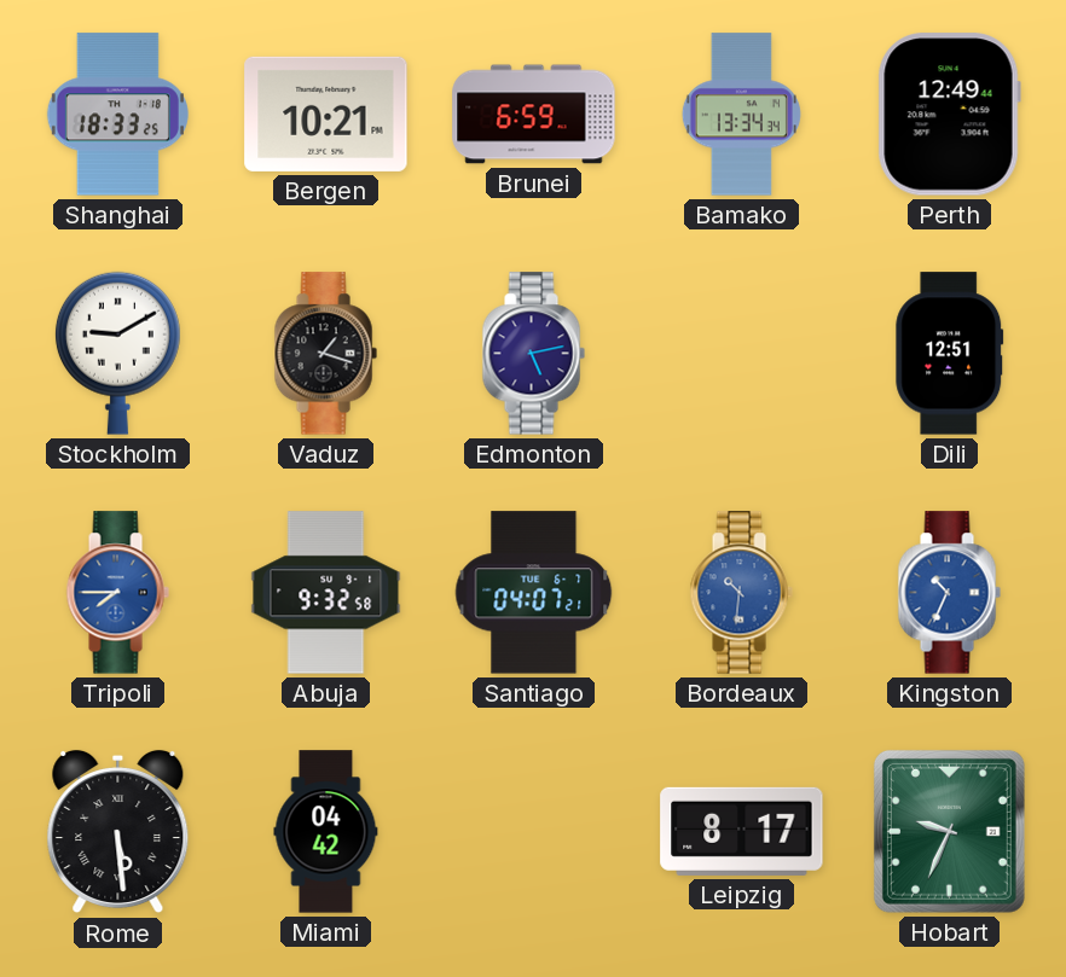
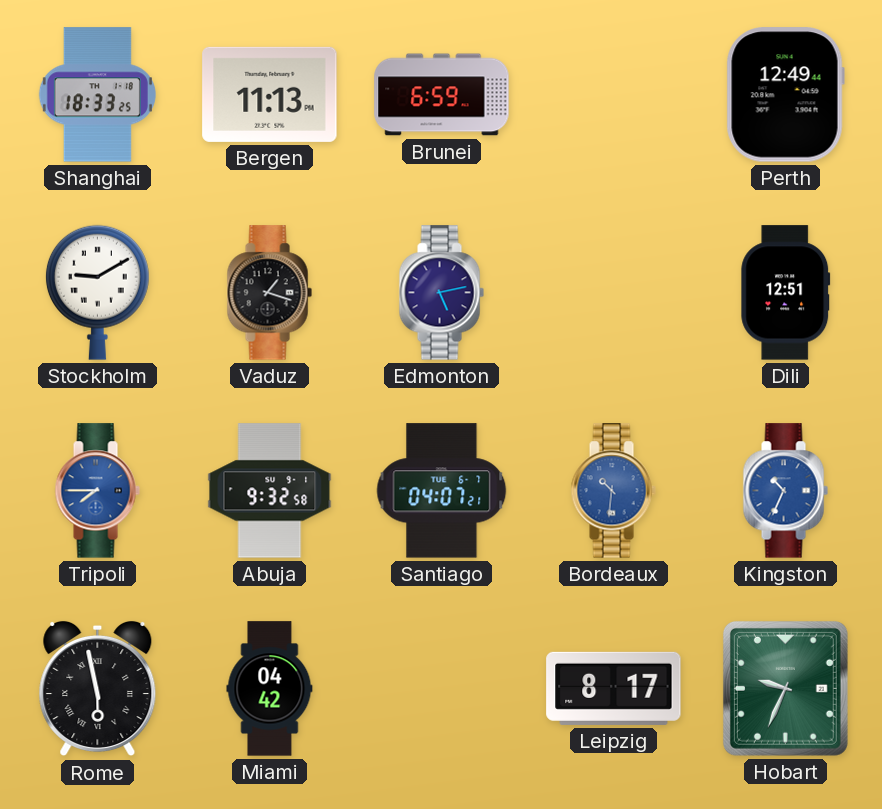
Bergen: 10:21 -> 11:13 (270, 94)
Bamako: 13:34 -> none (741, 115)
Rome: 5:29 -> 5:58 (98, 689)
